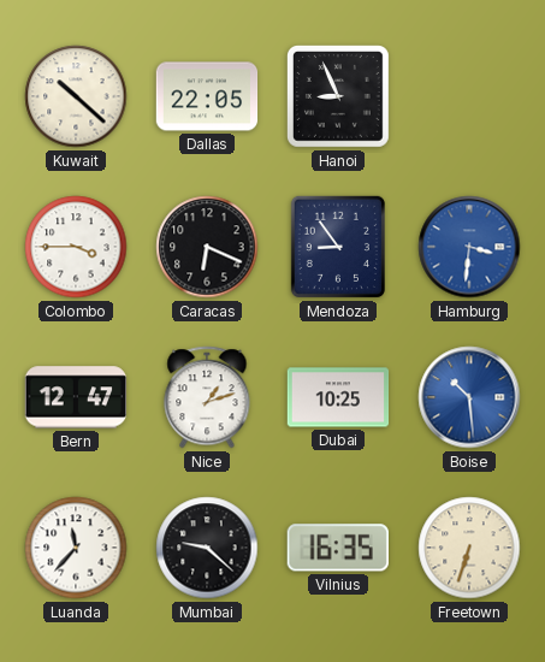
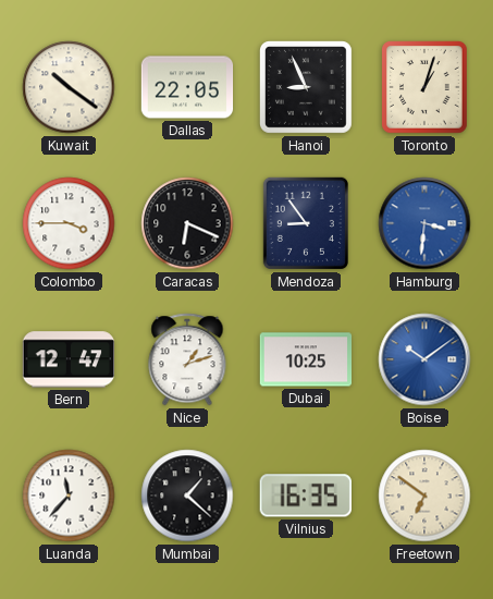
Kuwait: 10:22 -> 10:21 (69, 87)
Toronto: none -> 1:03 (426, 87)
Boise: 10:29 -> 10:09 (424, 359)
Mumbai: 9:22 -> 1:22 (187, 496)
Freetown: 6:33 -> 6:51 (424, 496)
